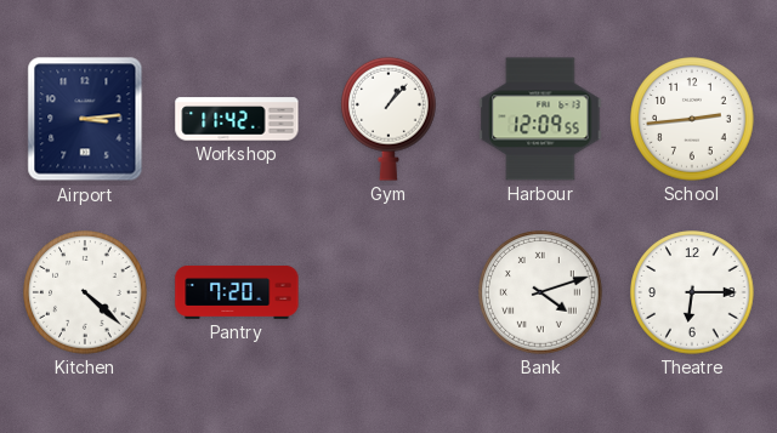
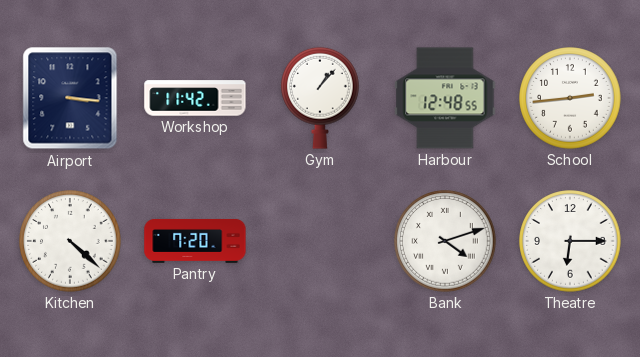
Airport: 3:14 -> 3:16 (70, 98)
Harbour: 12:09 -> 12:48 (445, 98)
